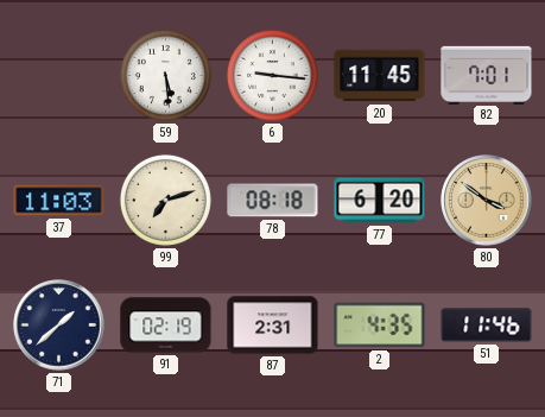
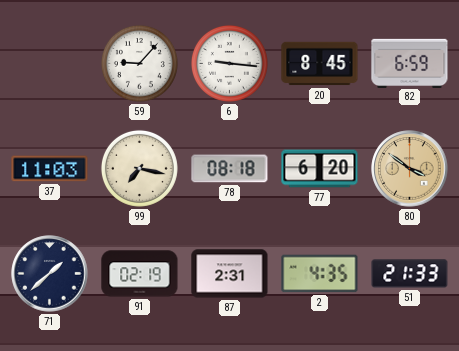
59: 5:29 -> 9:07 (139, 63)
20: 11:45 -> 8:45 (320, 64)
82: 7:01 -> 6:59 (410, 63)
99: 7:12 -> 7:17 (139, 168)
51: 11:46 -> 21:33 (410, 274)
